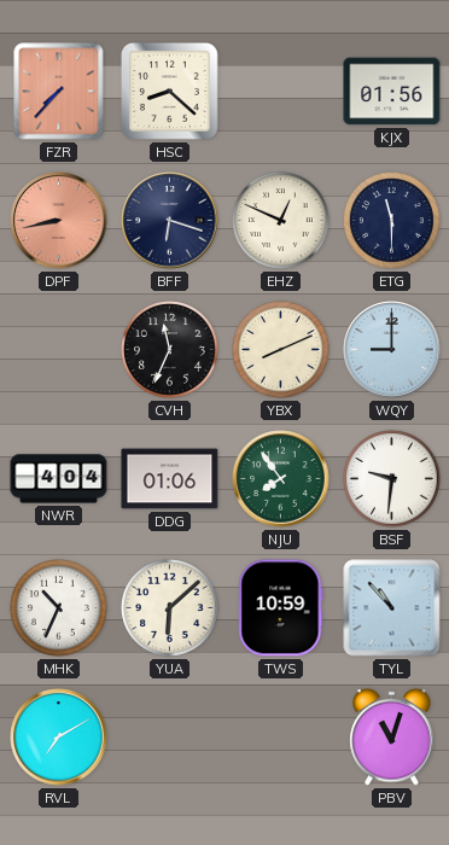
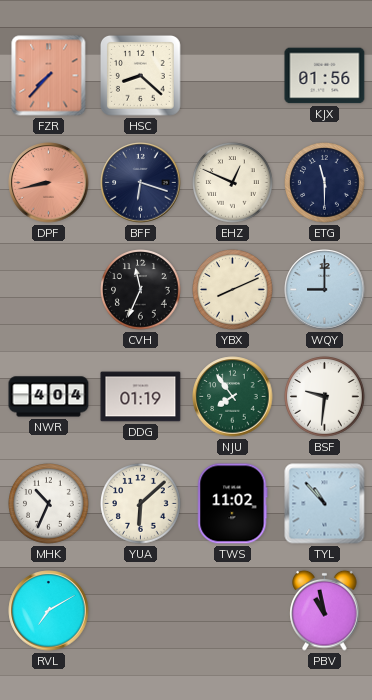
DDG: 01:06 -> 01:19 (141, 397)
TWS: 10:59 -> 11:02 (233, 504)
PBV: 11:03 -> 10:58 (325, 610)
